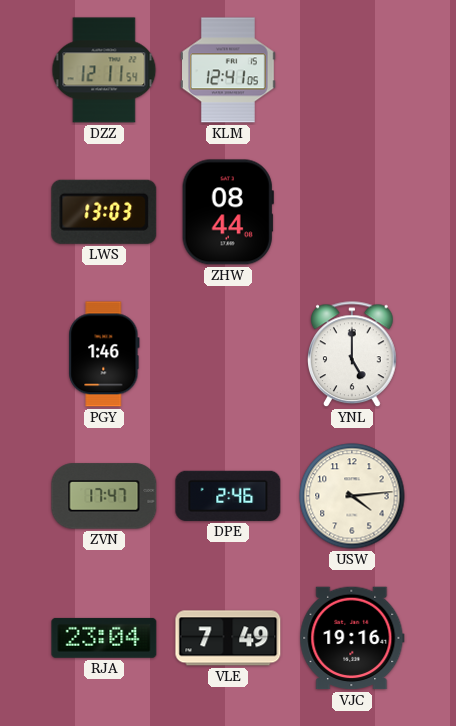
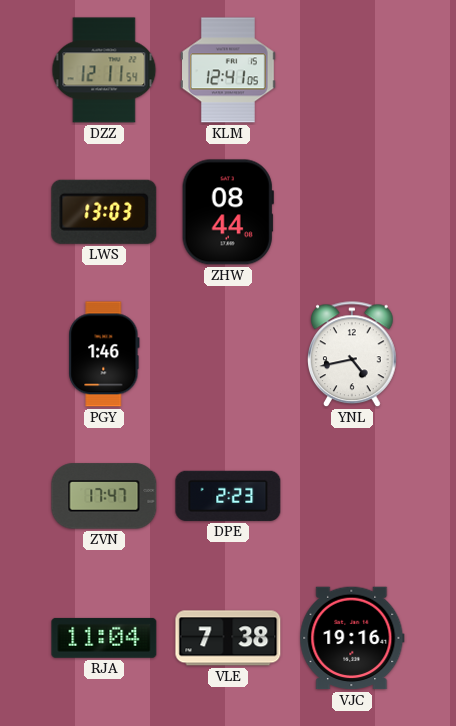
YNL: 5:00 -> 4:43 (353, 355)
DPE: 2:46 -> 2:23 (228, 496)
USW: 4:14 -> none (352, 496)
RJA: 23:04 -> 11:04 (104, 638)
VLE: 7:49 -> 7:38 (228, 638)
